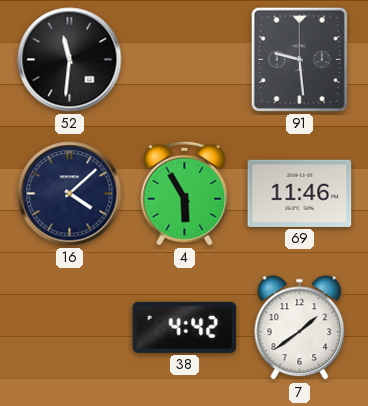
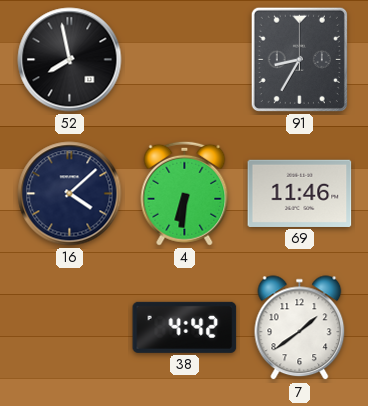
52: 11:31 -> 7:58 (70, 60)
91: 9:29 -> 8:35 (299, 59)
4: 5:55 -> 6:31 (185, 193)
